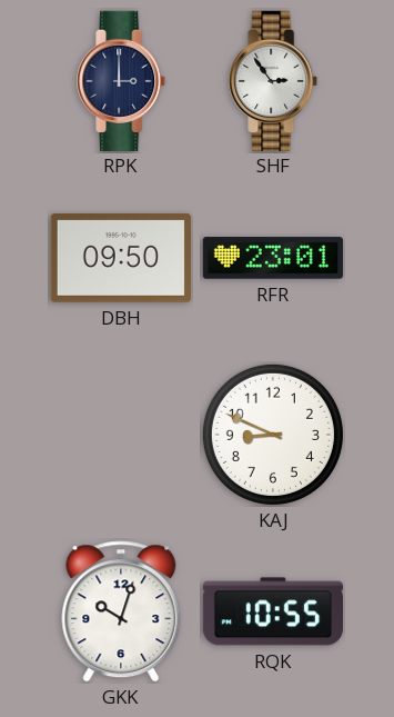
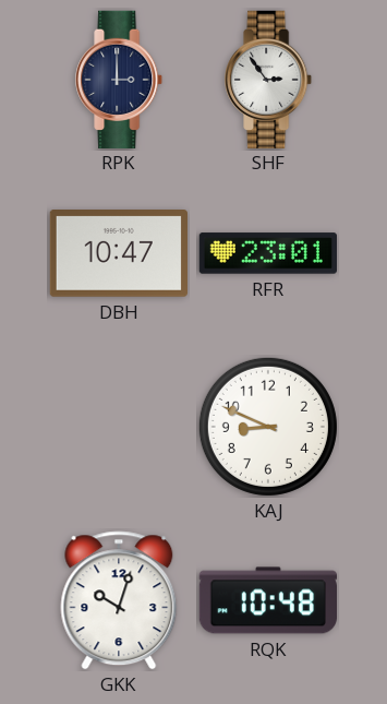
DBH: 09:50 -> 10:47 (118, 254)
RQK: 10:55 -> 10:48 (267, 600)
